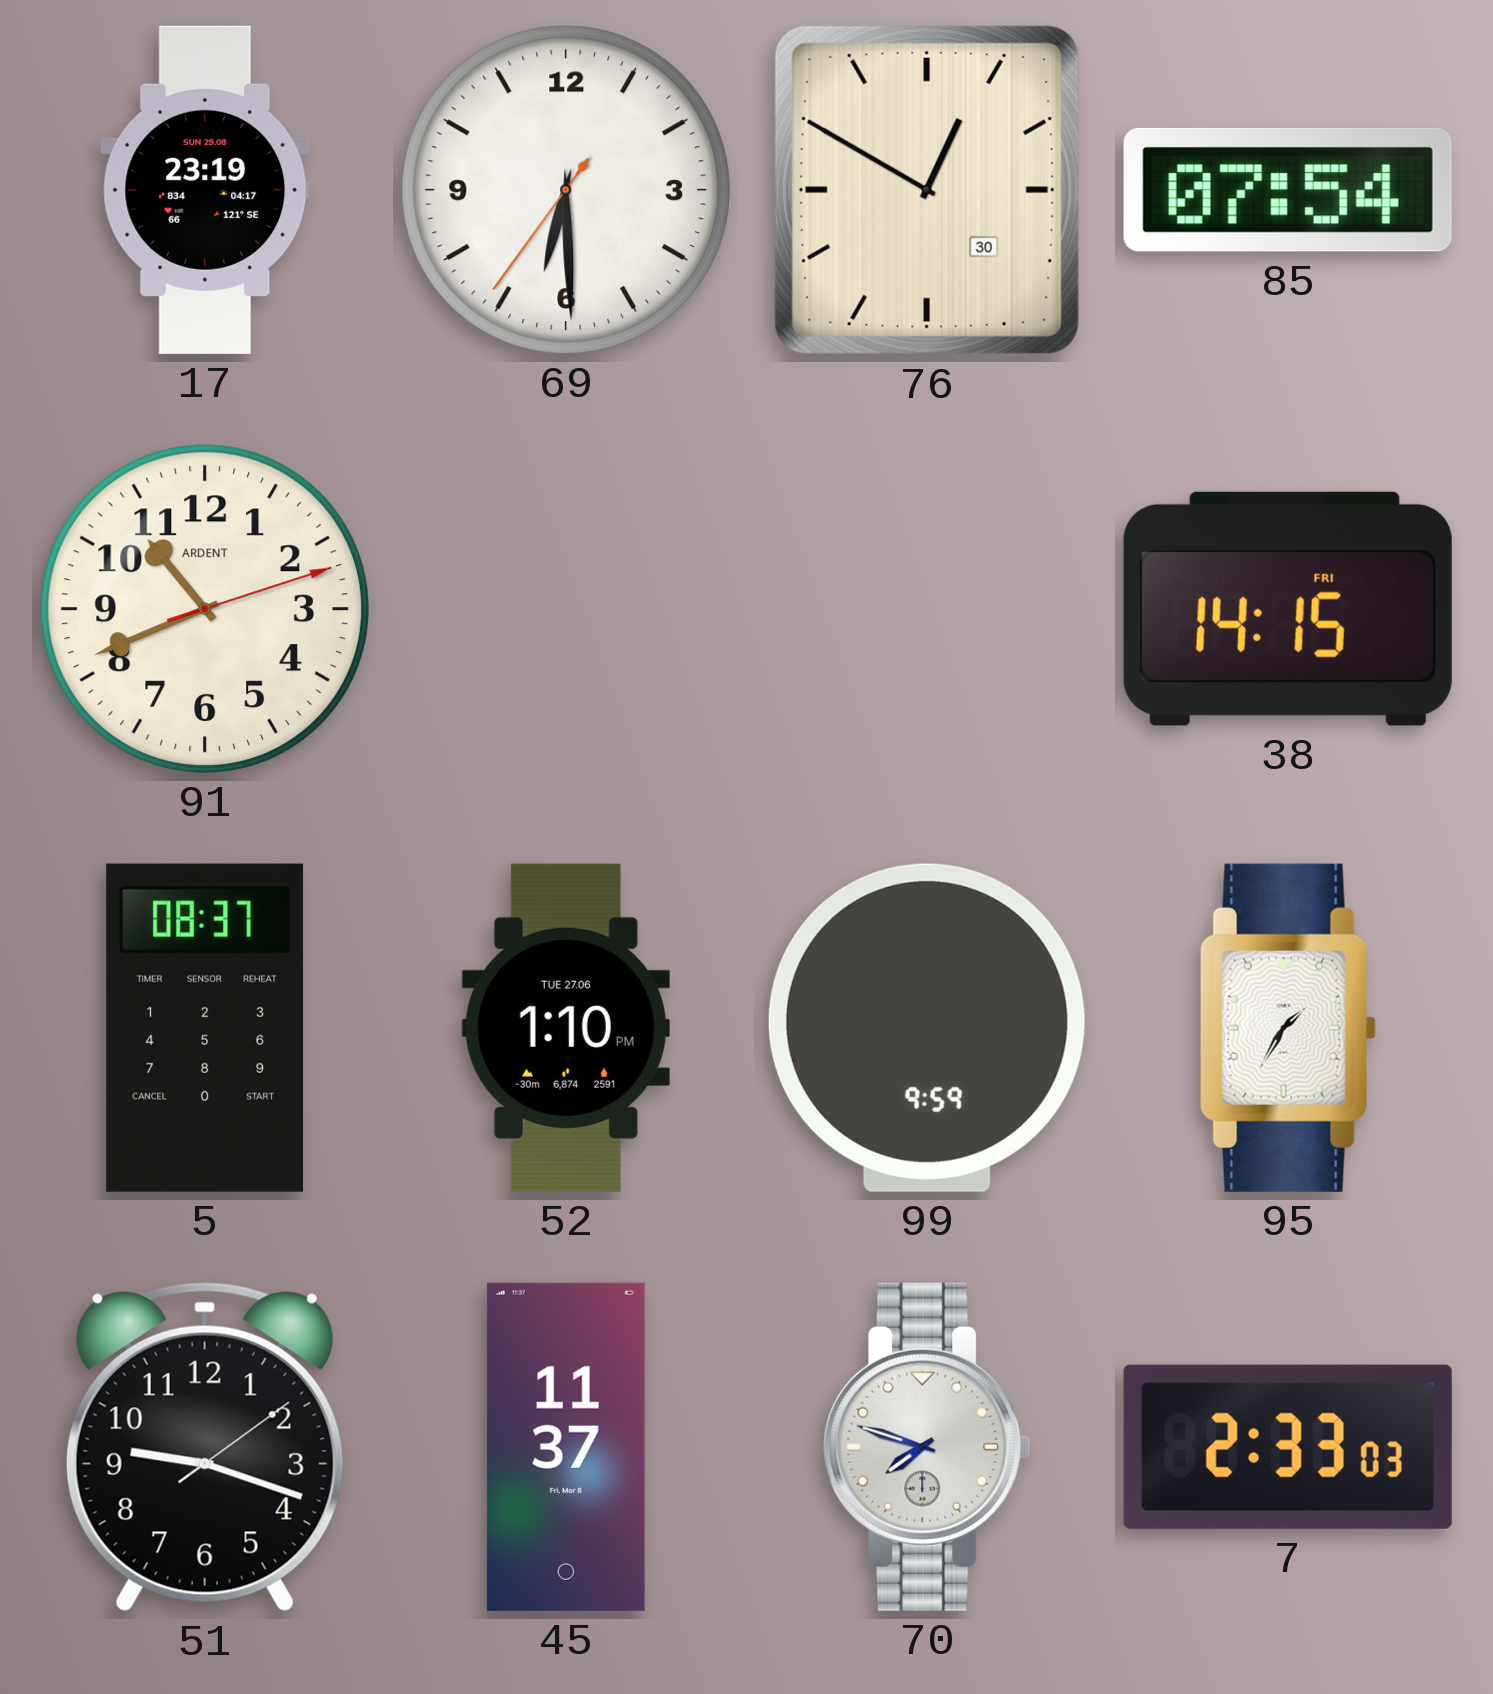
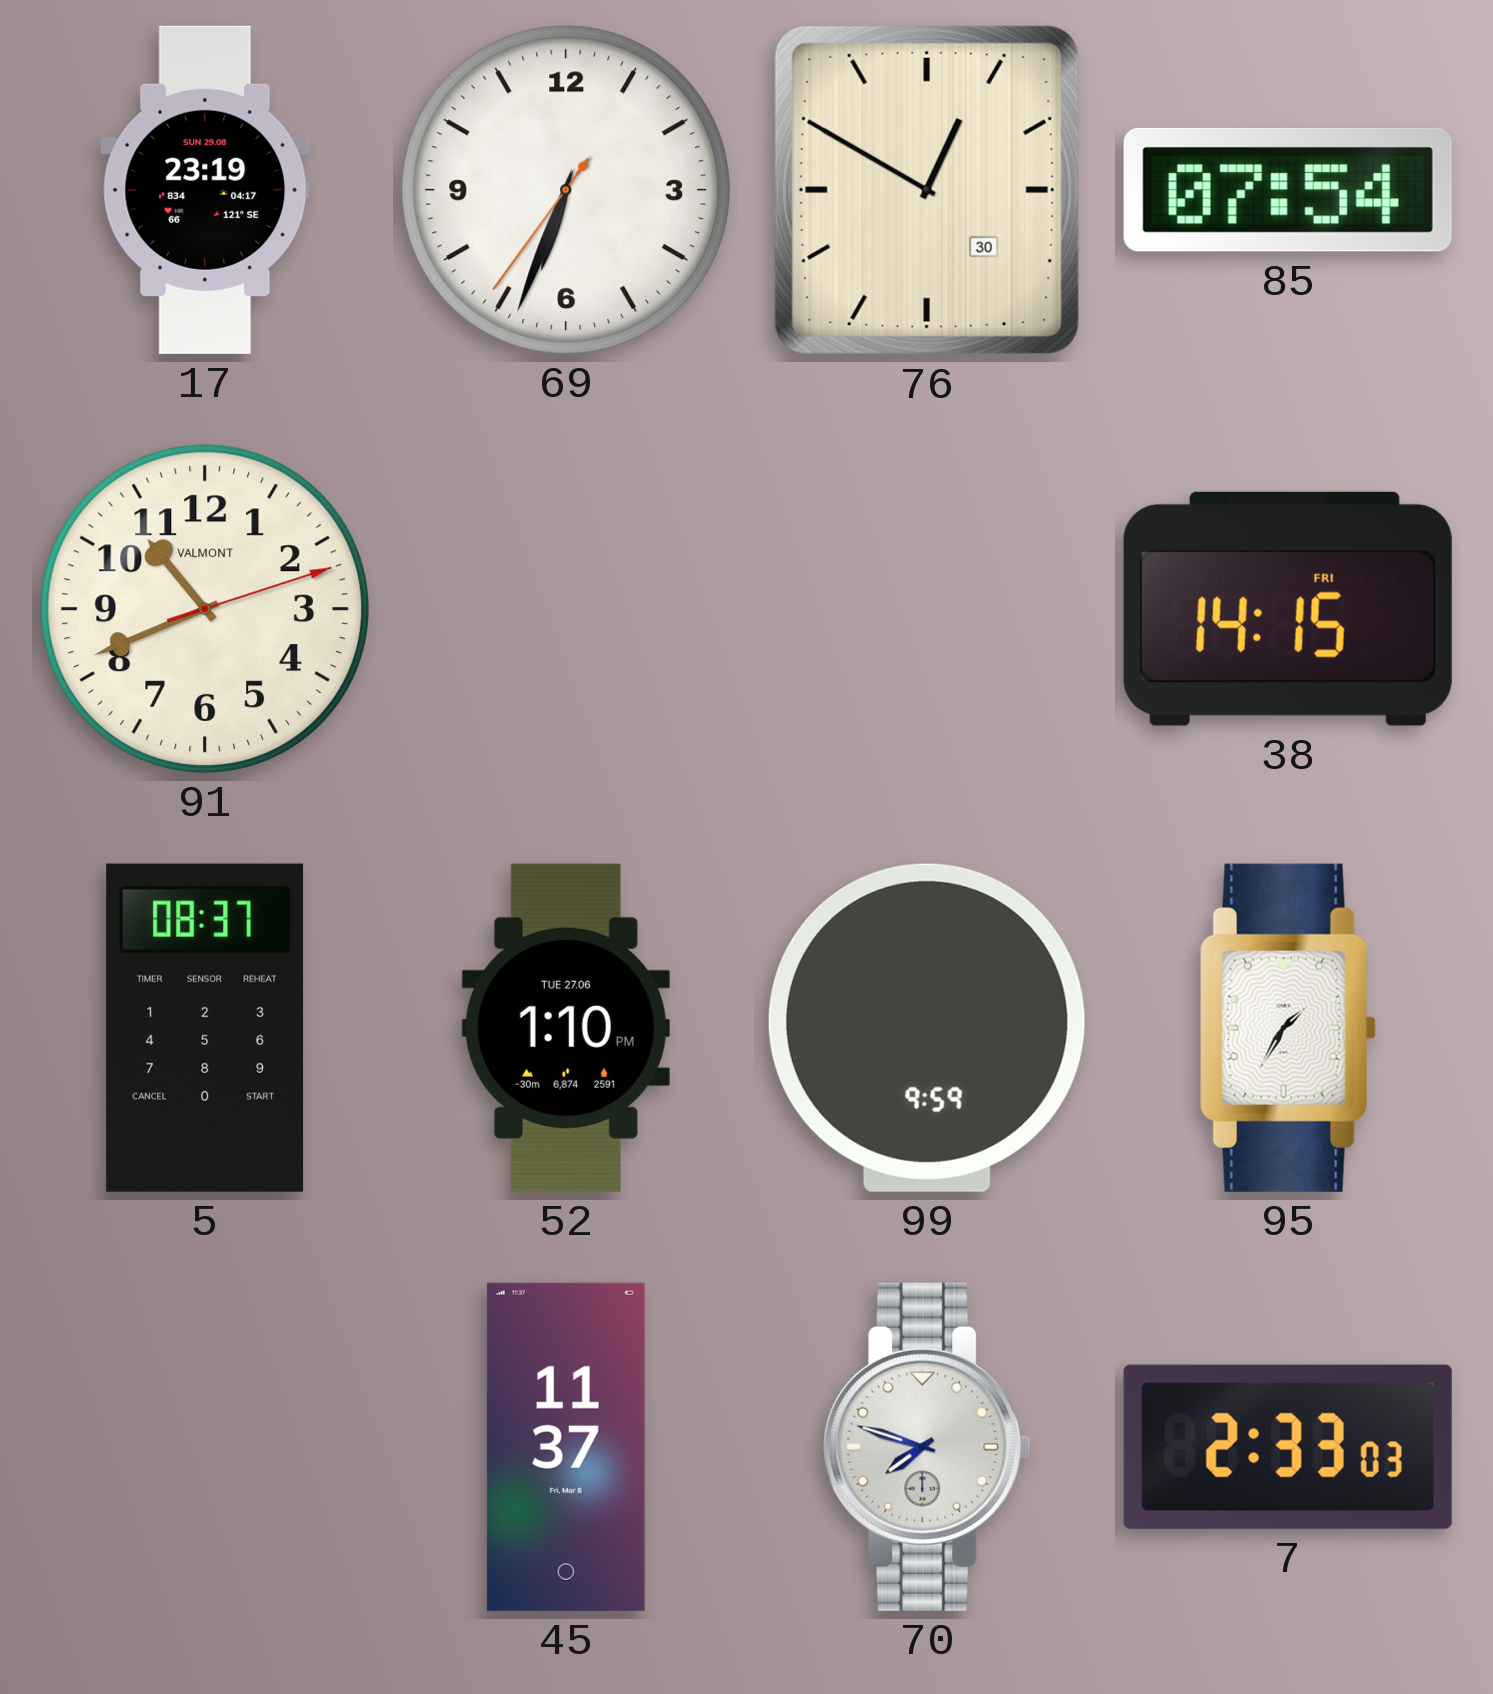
69: 6:29 -> 6:33 (566, 190)
91 brand: ARDENT -> VALMONT (205, 609)
51: 9:18 -> none (205, 1447)
